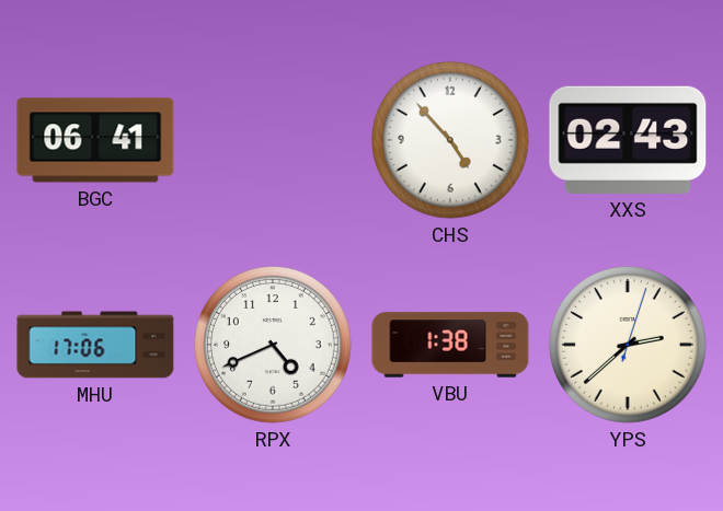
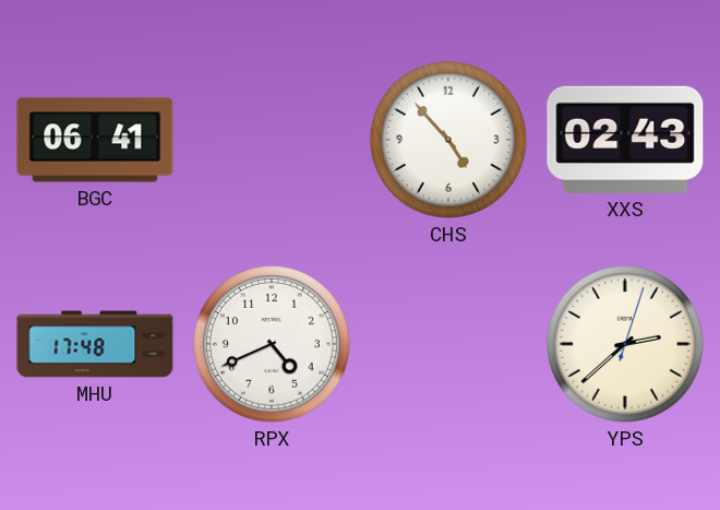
MHU: 17:06 -> 17:48 (95, 344)
VBU: 1:38 -> none (450, 345)
